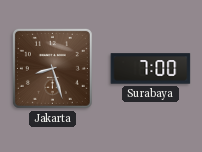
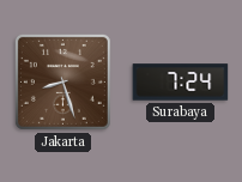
Surabaya: 7:00 -> 7:24 (181, 83)
